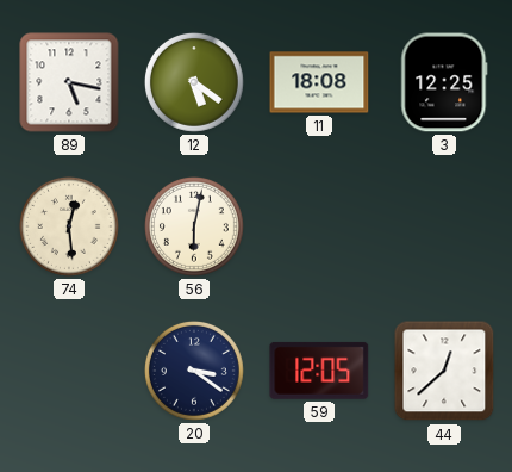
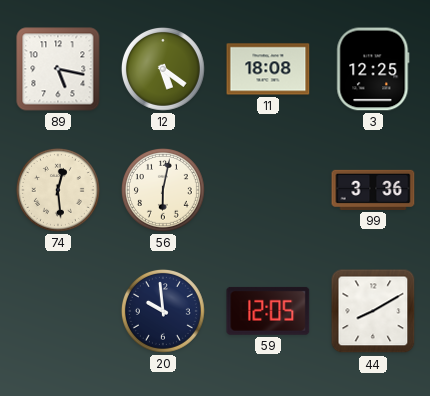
99: none -> 3:36 (373, 190)
20: 3:21 -> 9:59 (163, 311)
44: 12:38 -> 8:10 (373, 311)
